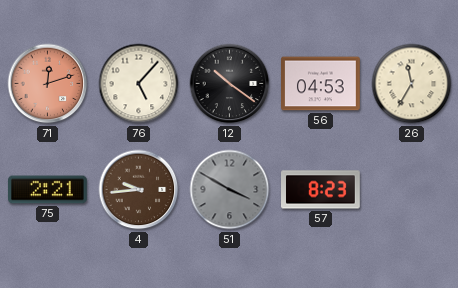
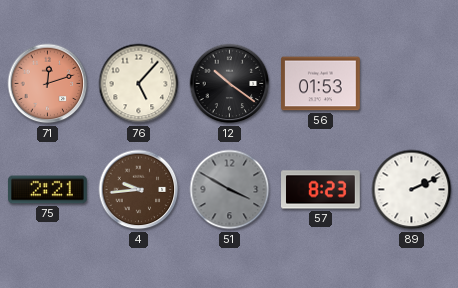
56: 04:53 -> 01:53 (321, 84)
26: 11:35 -> none (412, 84)
89: none -> 2:11 (412, 190)
